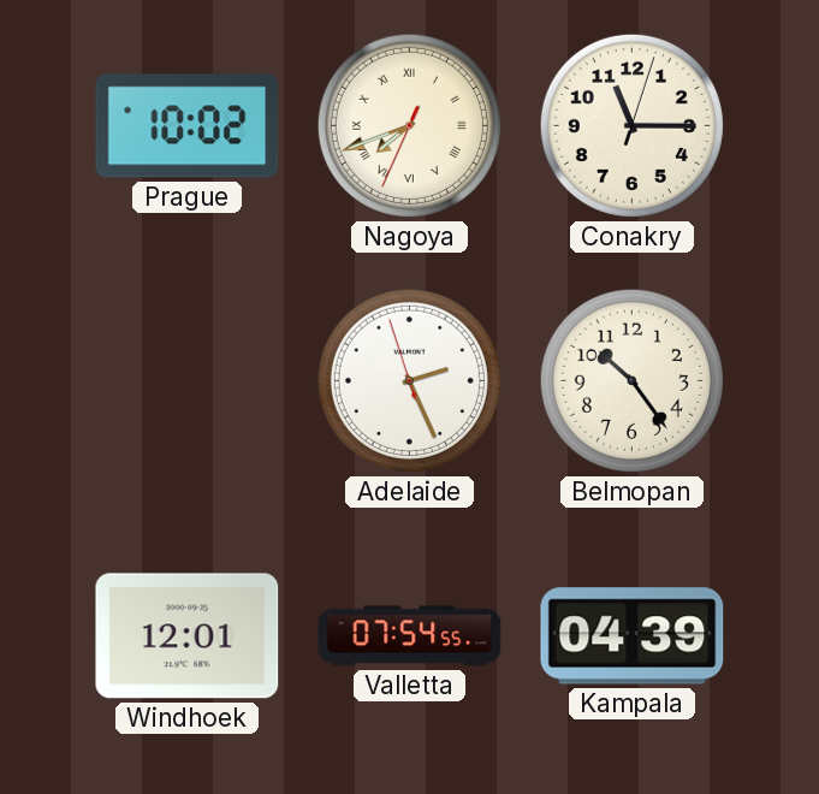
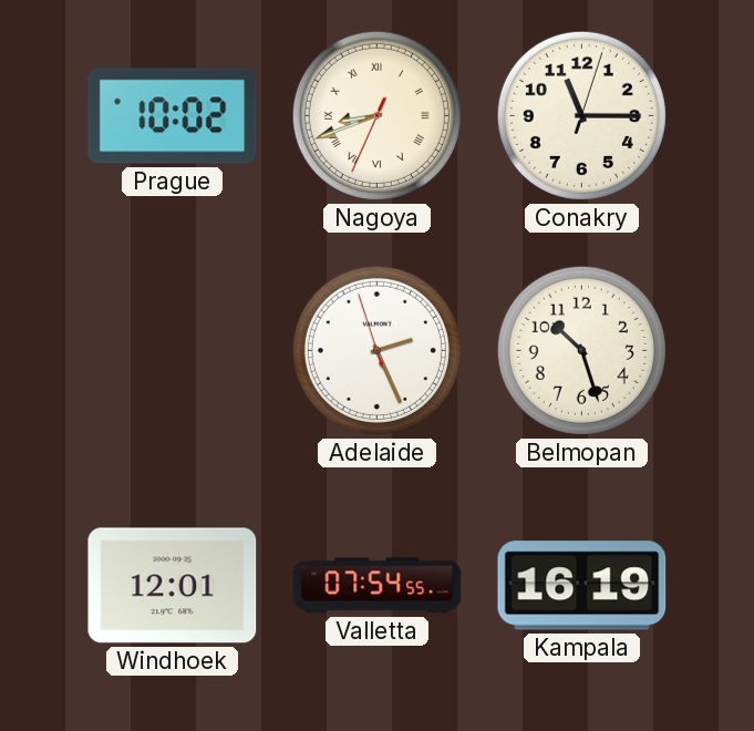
Nagoya: 7:41 -> 8:41 (376, 115)
Belmopan: 10:24 -> 10:27 (581, 350)
Kampala: 04:39 -> 16:19 (582, 586)
